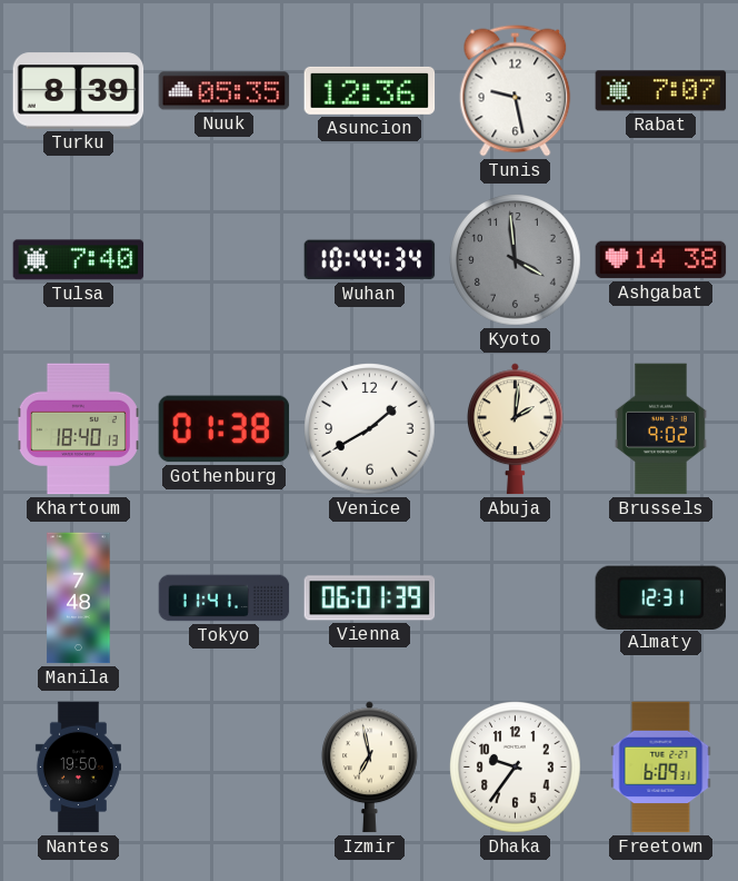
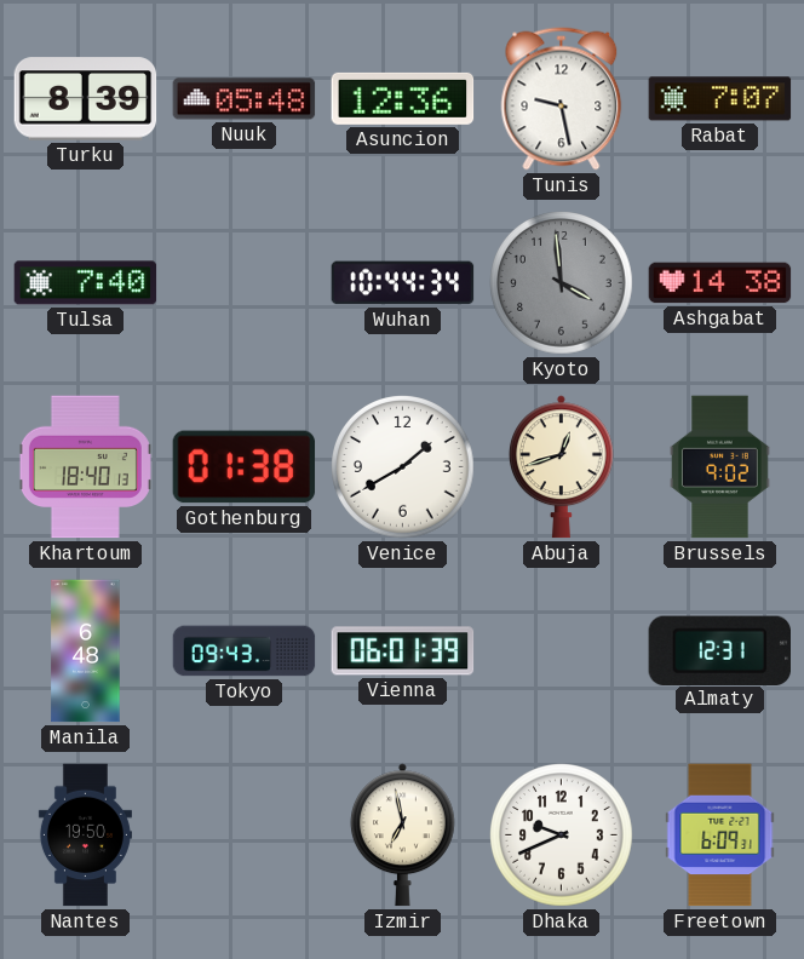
Nuuk: 05:35 -> 05:48 (245, 99)
Abuja: 2:01 -> 12:42 (561, 467)
Manila: 7:48 -> 6:48 (86, 651)
Tokyo: 11:41 -> 09:43 (245, 651)
Dhaka: 9:36 -> 9:41 (562, 835)
